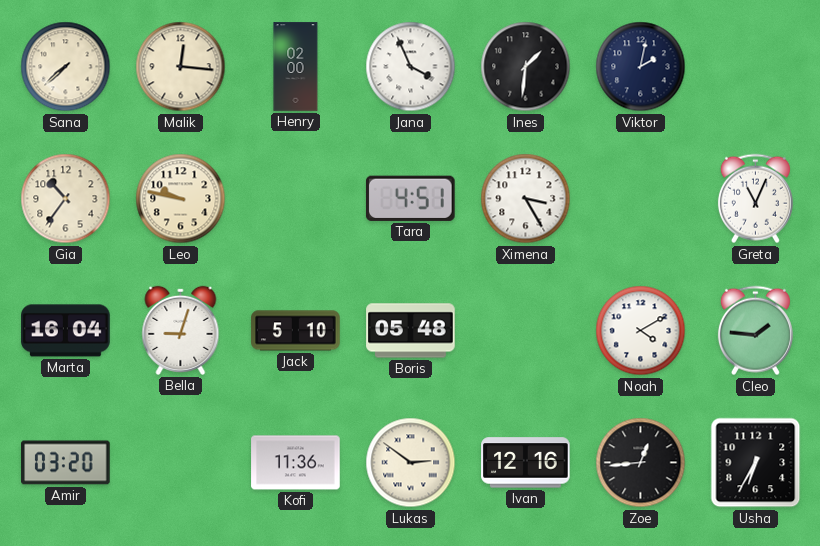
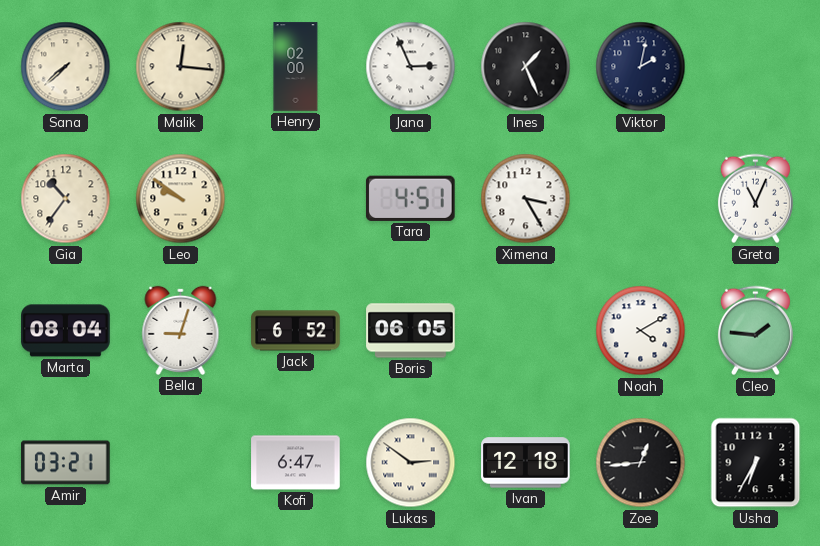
Jana: 3:56 -> 2:56 (411, 67)
Ines: 1:31 -> 1:26 (526, 67)
Leo: 9:47 -> 9:51 (181, 199)
Marta: 16:04 -> 08:04 (66, 331)
Jack: 5:10 -> 6:52 (296, 331)
Boris: 05:48 -> 06:05 (411, 331)
Amir: 03:20 -> 03:21 (66, 463)
Kofi: 11:36 -> 6:47 (296, 463)
Ivan: 12:16 -> 12:18 (526, 463)
